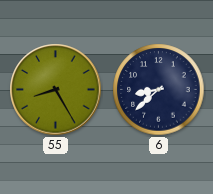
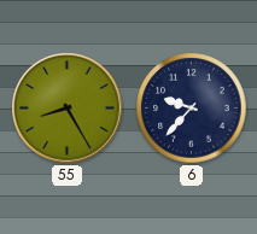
6: 8:38 -> 9:37 (192, 109)
